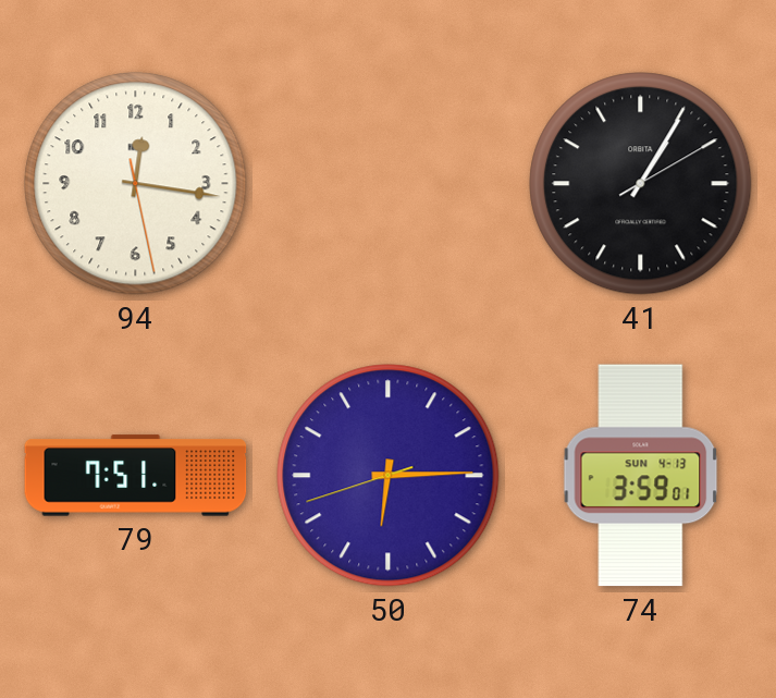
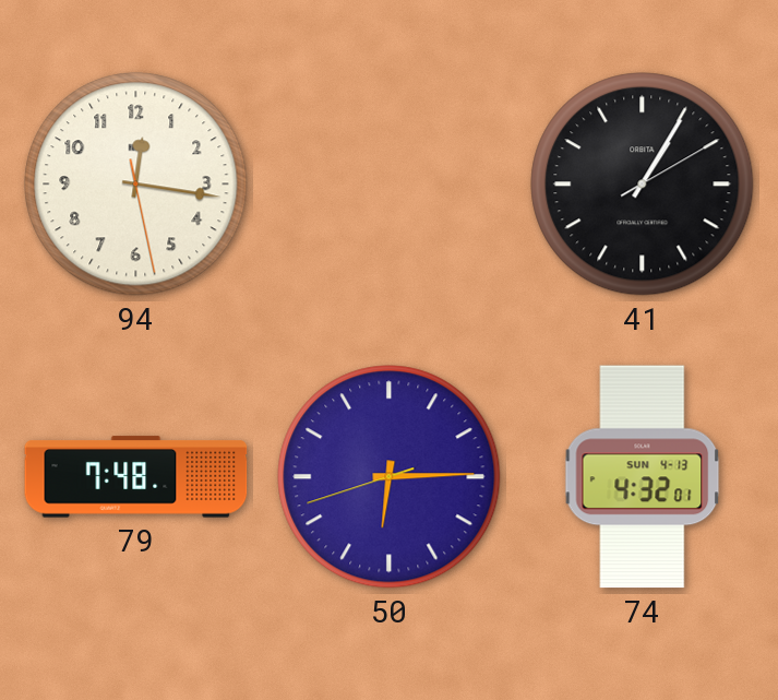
79: 7:51 -> 7:48 (136, 477)
74: 3:59 -> 4:32 (643, 477)
